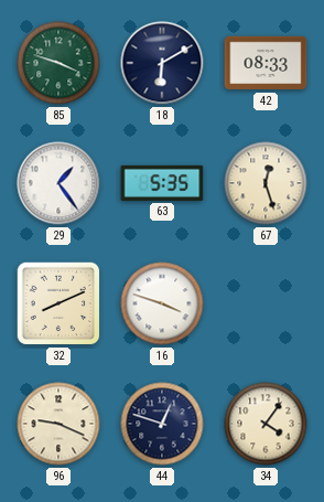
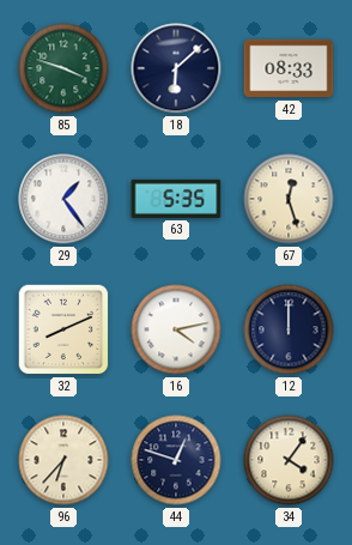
18: 6:10 -> 6:08 (176, 68)
16: 3:48 -> 4:13 (176, 329)
12: none -> 12:00 (289, 329)
96: 9:19 -> 6:37 (63, 460)
